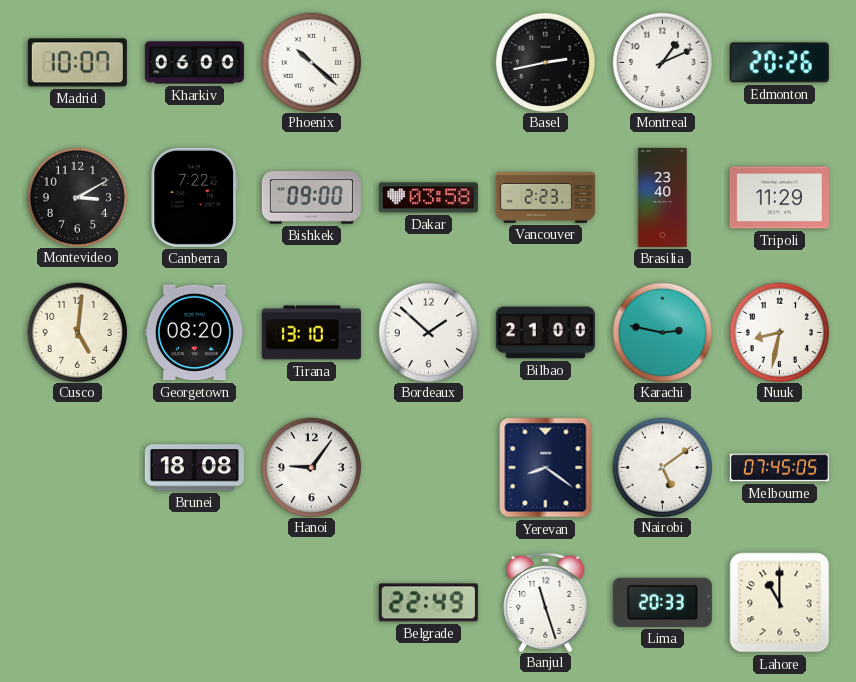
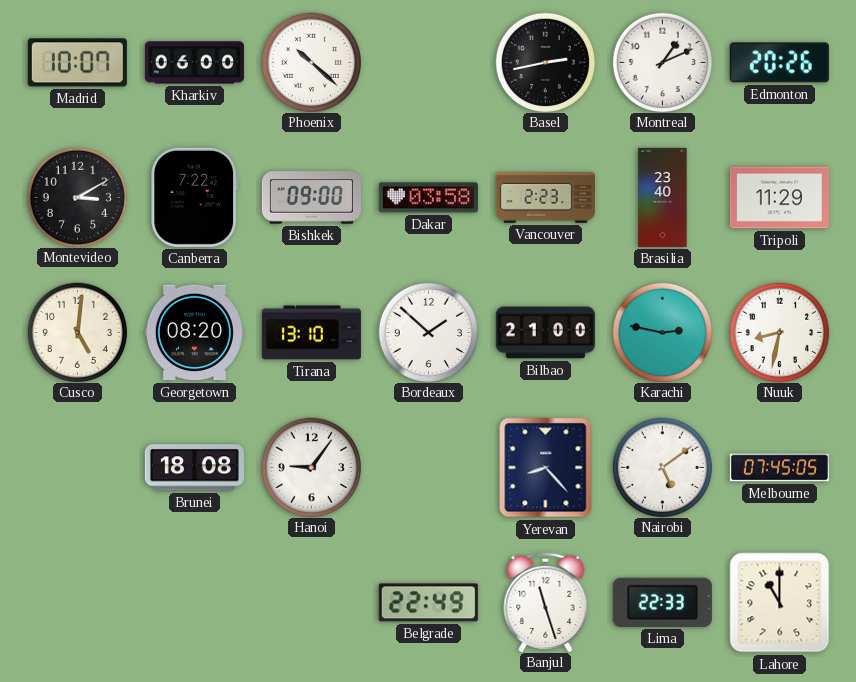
Yerevan: 8:21 -> 8:23 (546, 468)
Lima: 20:33 -> 22:33 (662, 602)
